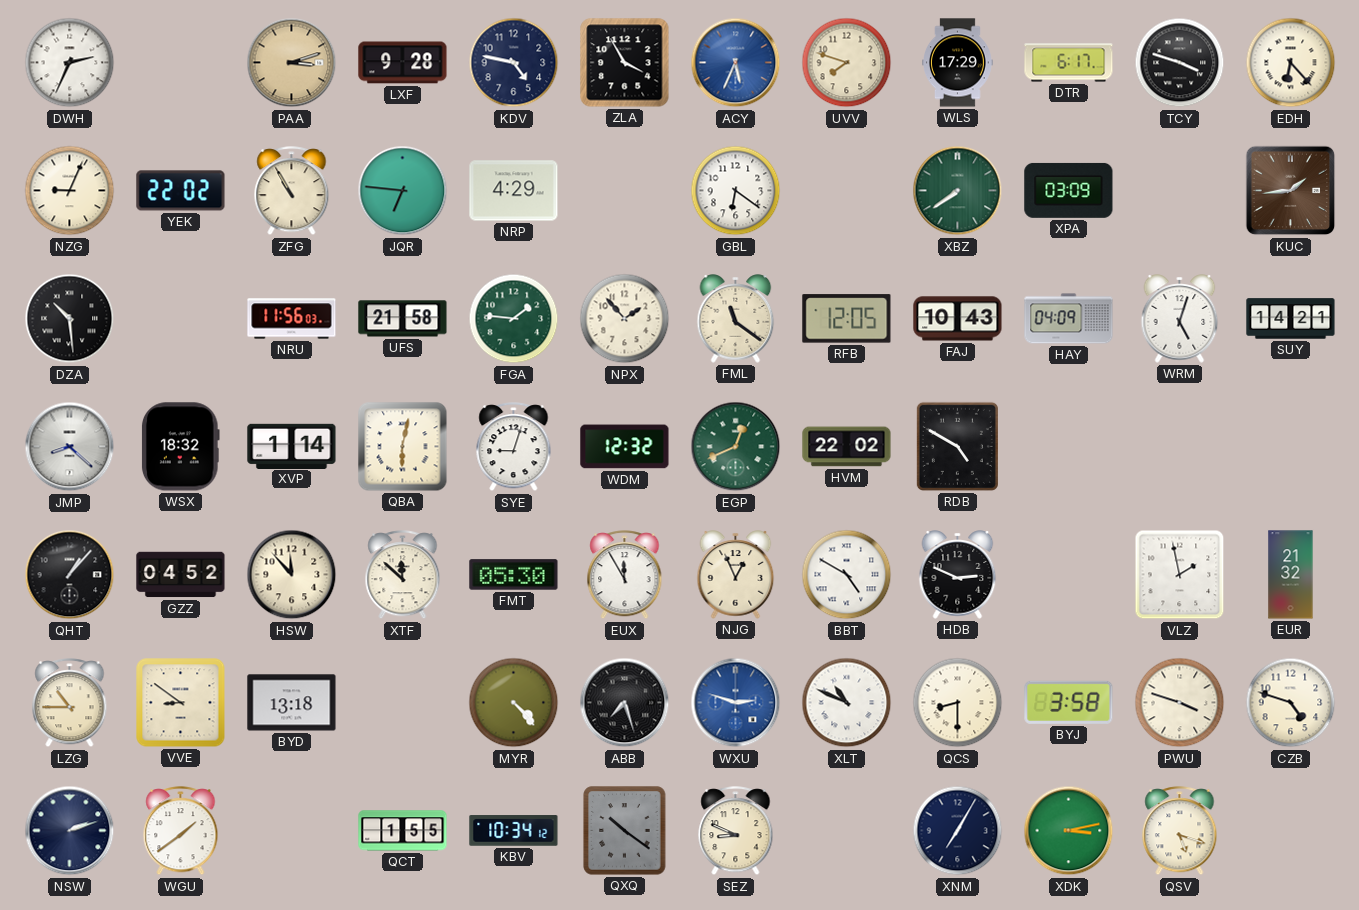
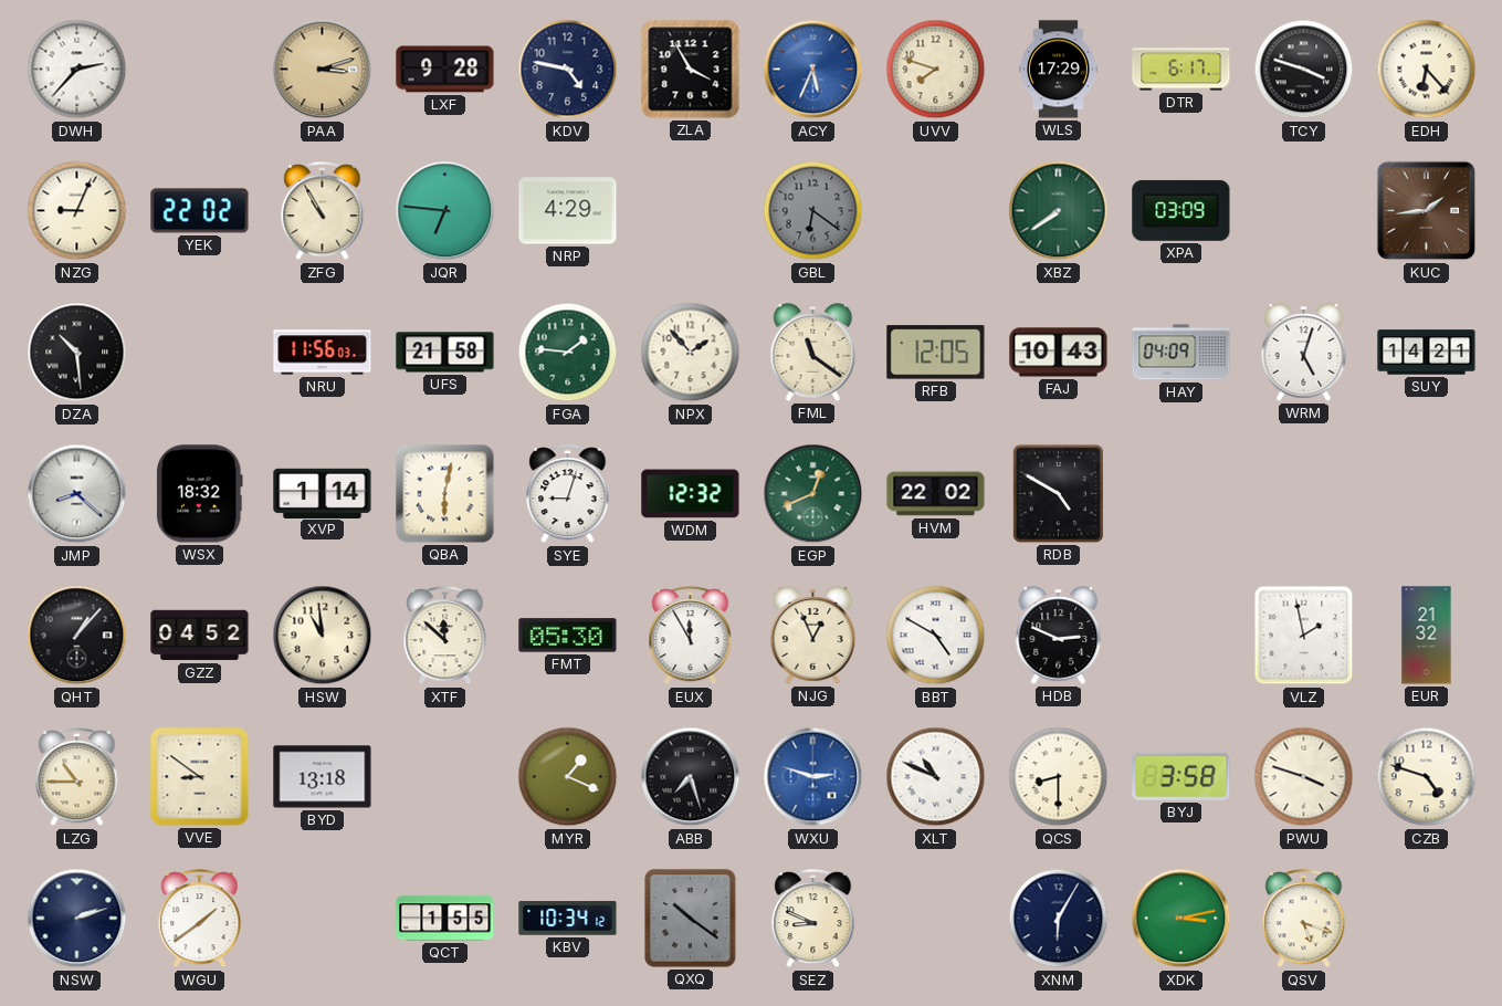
DWH: 2:34 -> 2:37 (77, 70)
GBL dial: white -> grey (813, 211)
HSW: 11:53 -> 10:59 (323, 636)
MYR: 4:23 -> 1:19 (568, 777)
XNM: 7:05 -> 6:05 (1059, 919)
